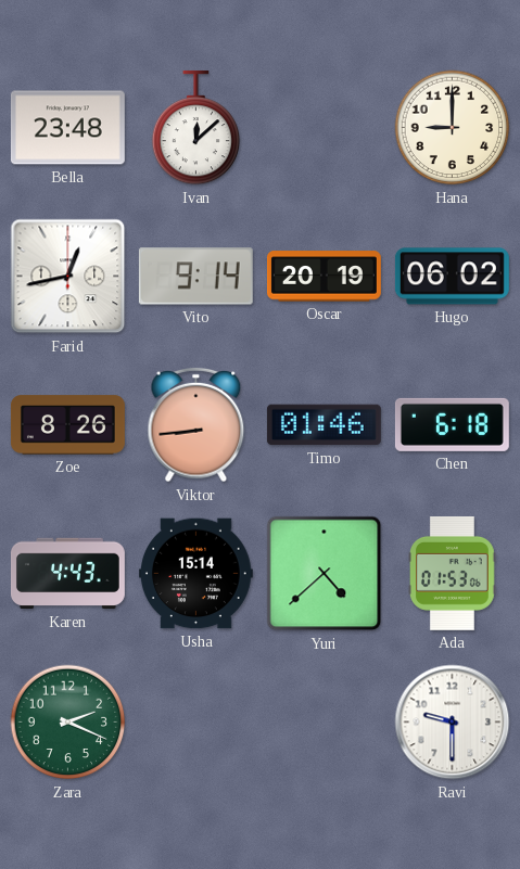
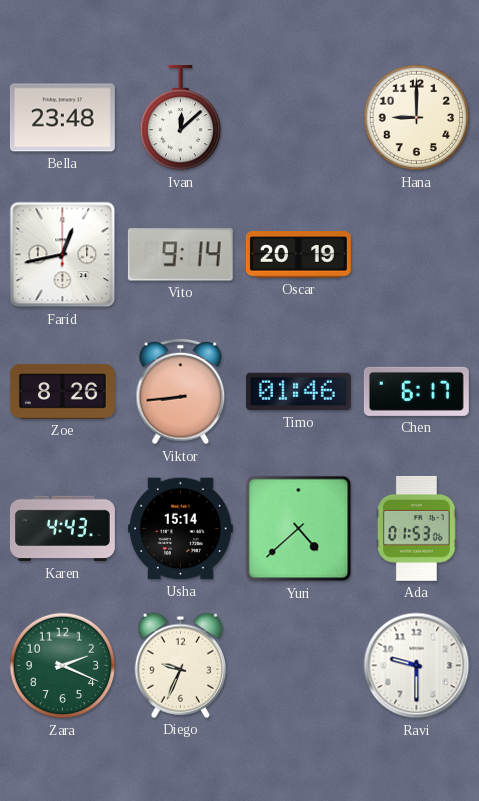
Hugo: 06:02 -> none (452, 277)
Chen: 6:18 -> 6:17 (416, 391)
Diego: none -> 9:34 (180, 665)
